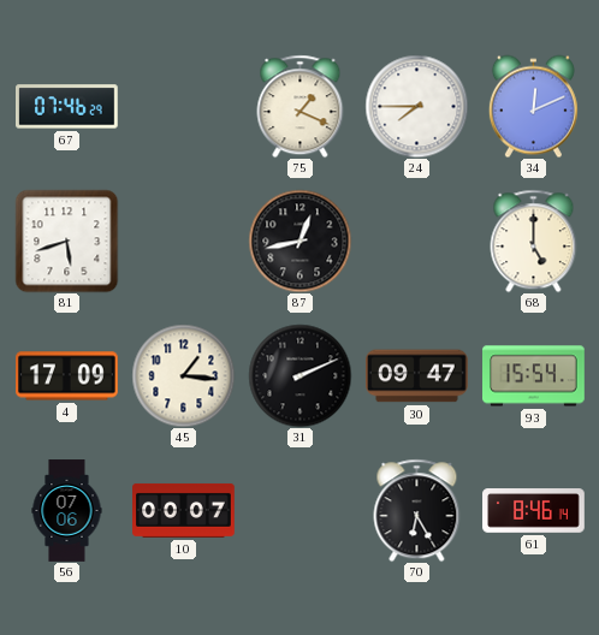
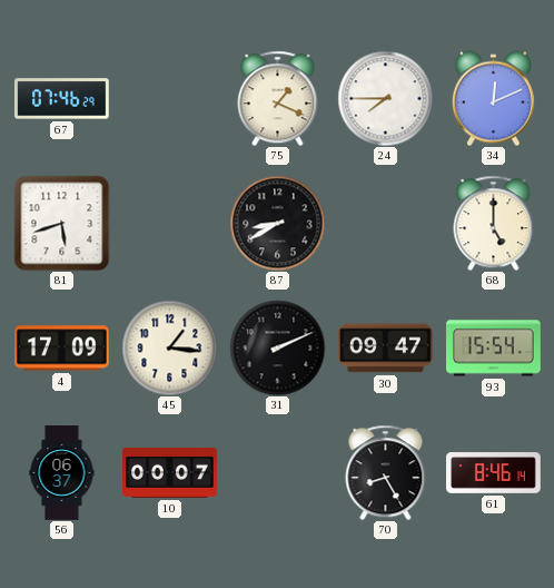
87: 12:43 -> 8:40 (277, 223)
56: 07:06 -> 06:37 (62, 473)
70: 6:25 -> 8:25 (386, 472)
